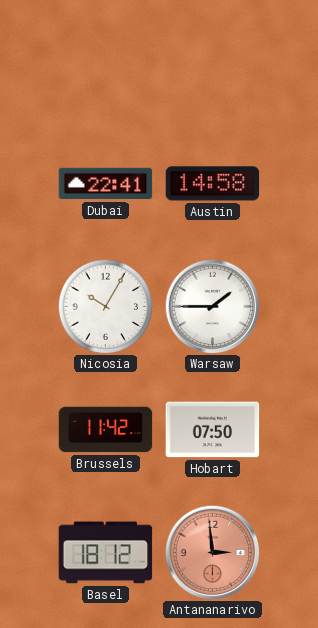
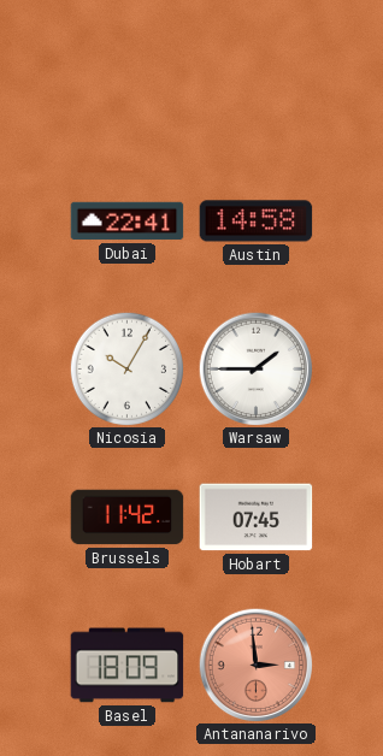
Hobart: 07:50 -> 07:45 (257, 518)
Basel: 18:12 -> 18:09 (128, 666)
